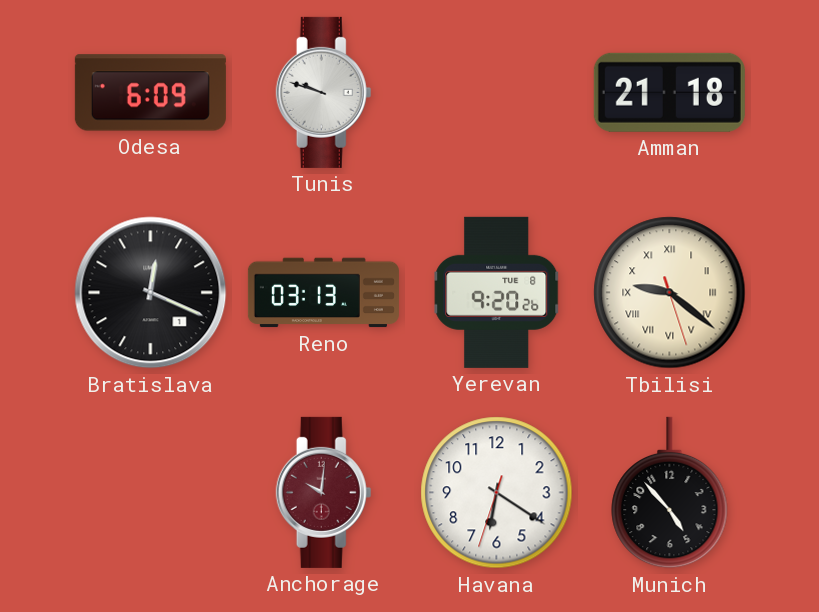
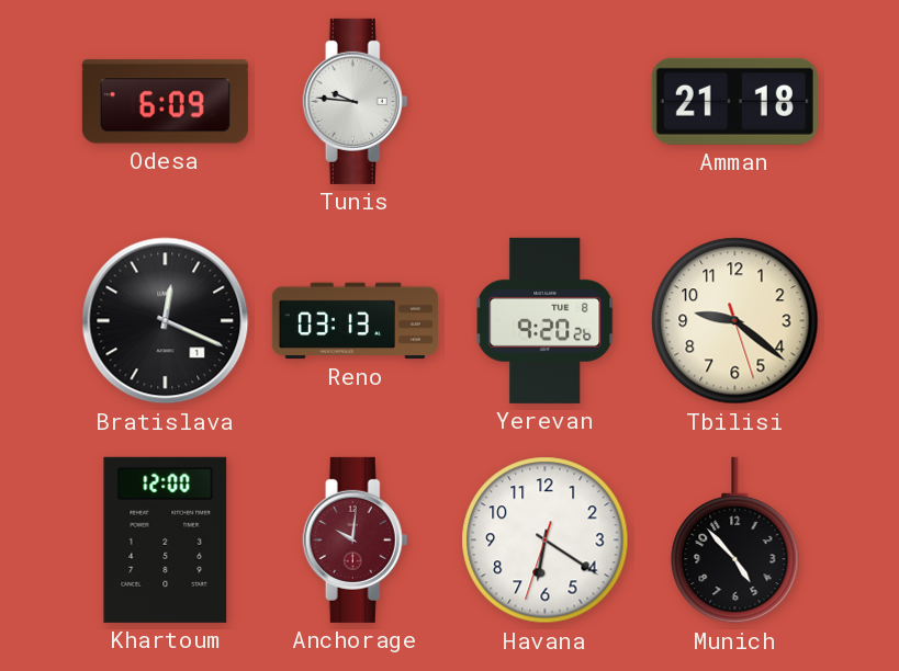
Tunis: 9:48 -> 9:46 (356, 101)
Tbilisi numerals: Roman -> Arabic (735, 321)
Khartoum: none -> 12:00 (166, 539)
